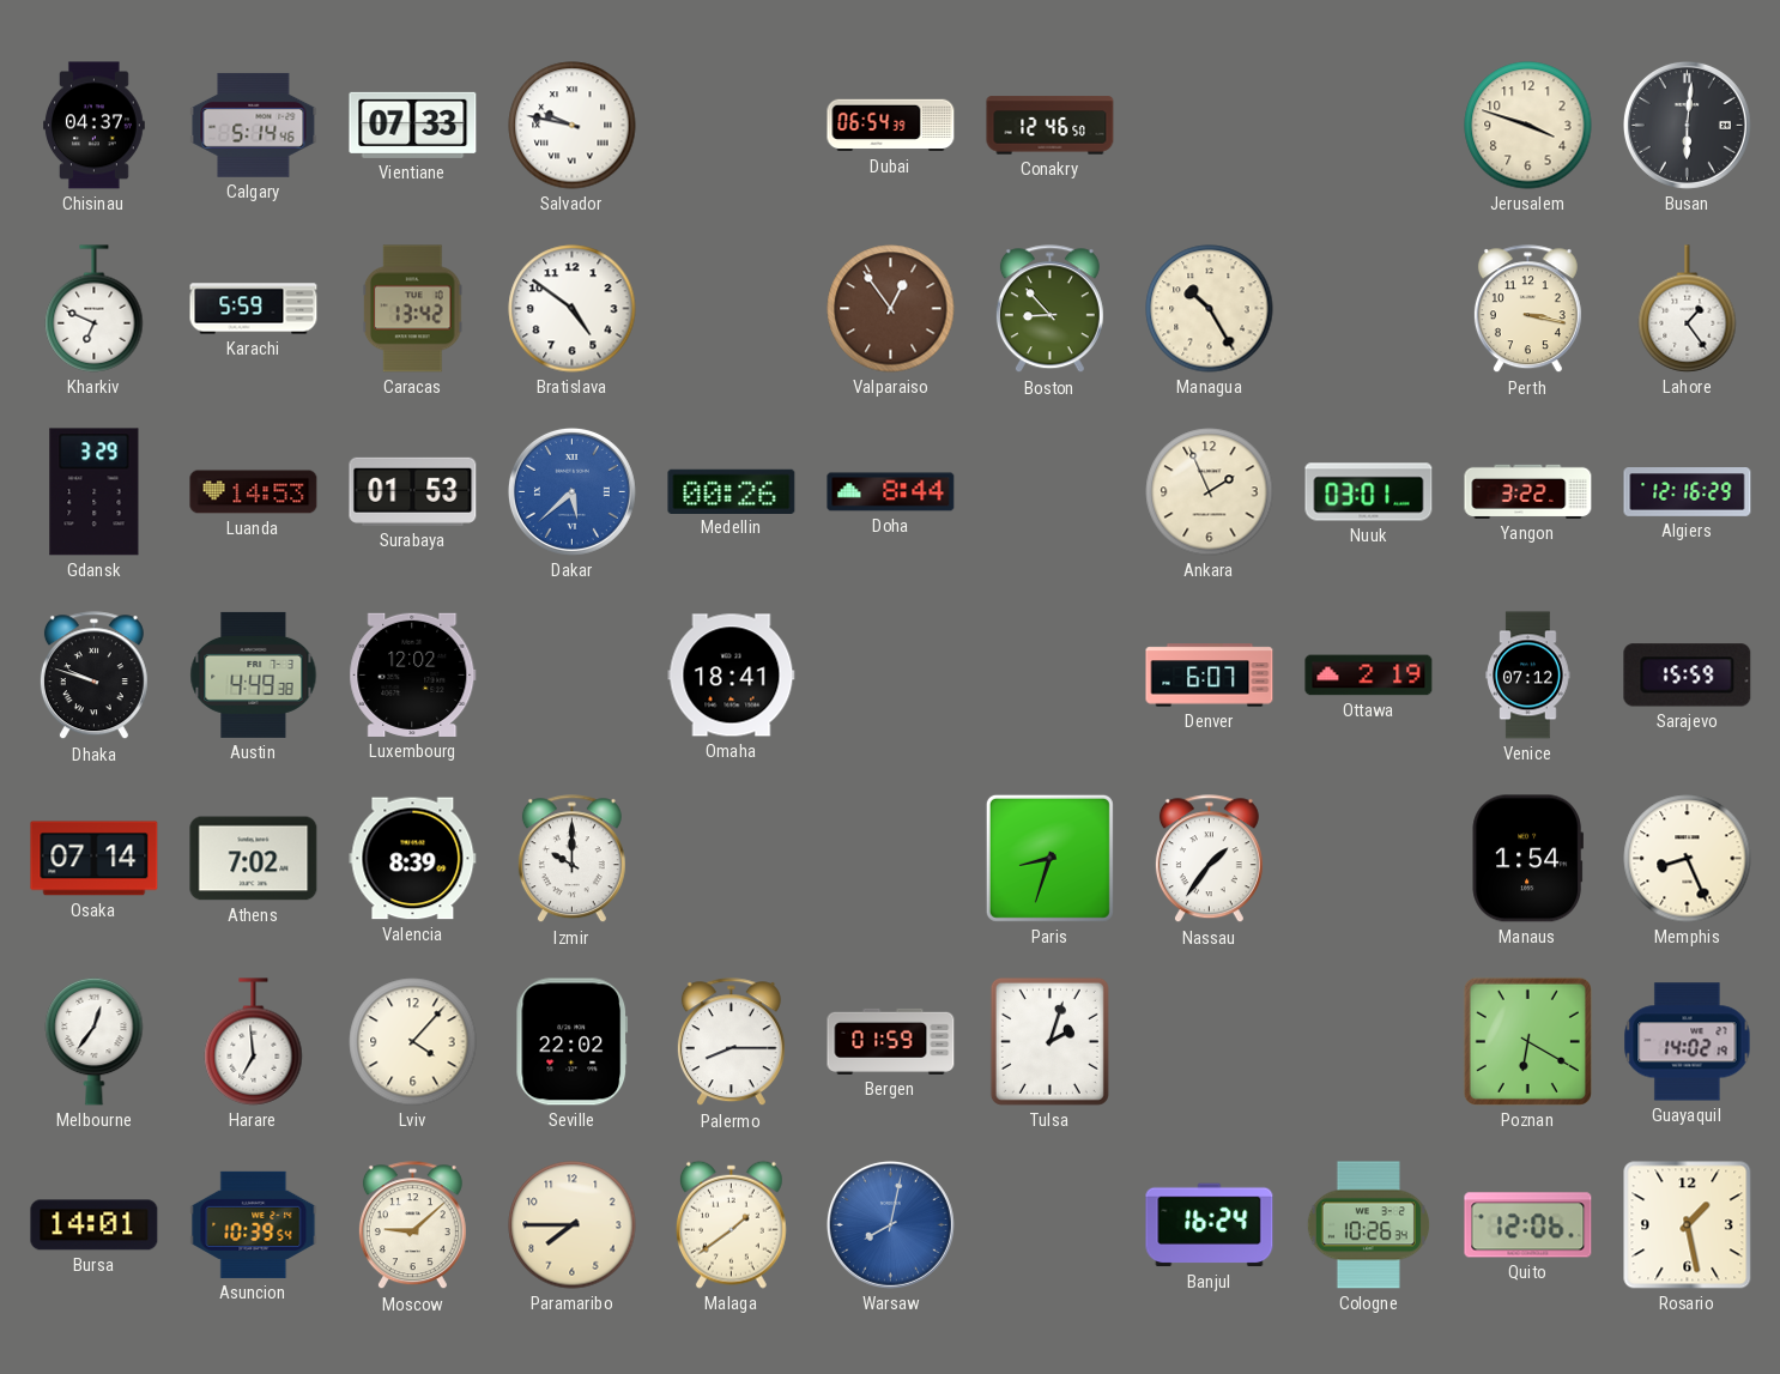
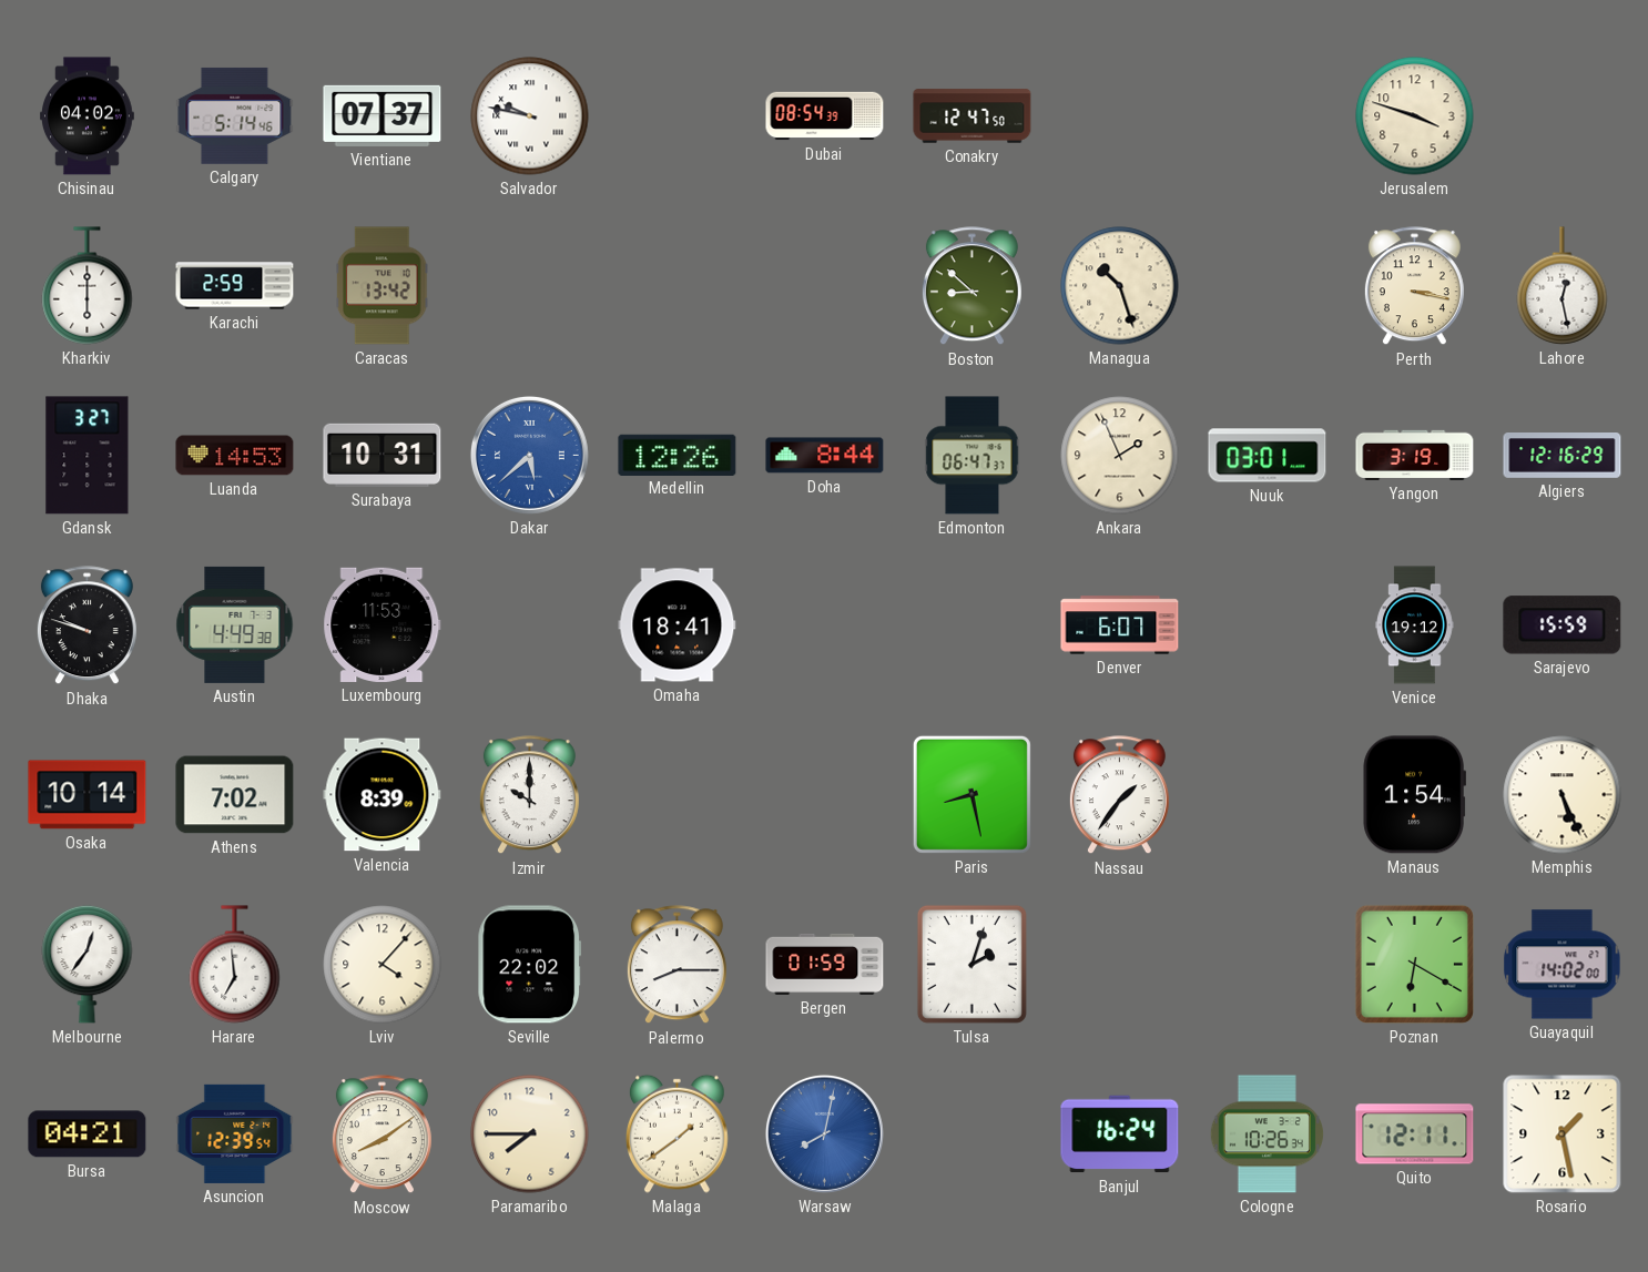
Chisinau: 04:37 -> 04:02 (88, 116)
Vientiane: 07:33 -> 07:37 (383, 115)
Dubai: 06:54 -> 08:54 (825, 116)
Conakry: 12:46 -> 12:47 (973, 116)
Busan: 6:01 -> none (1687, 125)
Kharkiv: 6:49 -> 6:00 (88, 286)
Karachi: 5:59 -> 2:59 (235, 286)
Bratislava: 4:51 -> none (573, 309)
Valparaiso: 12:54 -> none (891, 309)
Boston: 8:53 -> 8:52 (971, 286)
Managua: 10:25 -> 10:27 (1120, 286)
Lahore: 1:24 -> 12:28 (1563, 286)
Gdansk: 3:29 -> 3:27 (88, 456)
Surabaya: 01:53 -> 10:31 (383, 455)
Medellin: 00:26 -> 12:26 (678, 455)
Edmonton: none -> 06:47 (973, 456)
Yangon: 3:22 -> 3:19 (1415, 455)
Luxembourg: 12:02 -> 11:53 (383, 624)
Ottawa: 2:19 -> none (1369, 676)
Venice: 07:12 -> 19:12 (1415, 625)
Osaka: 07:14 -> 10:14 (88, 795)
Paris: 8:33 -> 8:28 (971, 794)
Memphis: 8:26 -> 5:26 (1563, 795)
Guayaquil: 14:02:19 -> 14:02:00 (1563, 965)
Bursa: 14:01 -> 04:21 (88, 1134)
Asuncion: 10:39 -> 12:39 (235, 1133)
Moscow: 9:08 -> 8:09 (382, 1134)
Quito: 12:06 -> 12:11 (1415, 1134)
